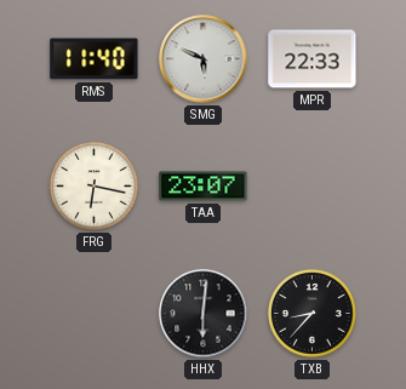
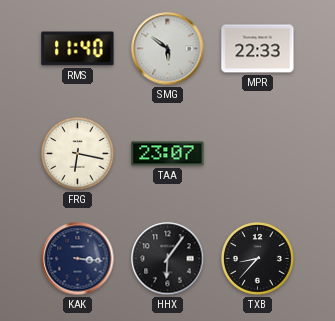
SMG: 5:49 -> 5:51 (168, 49)
KAK: none -> 3:16 (78, 259)
HHX: 6:01 -> 6:06 (168, 259)
